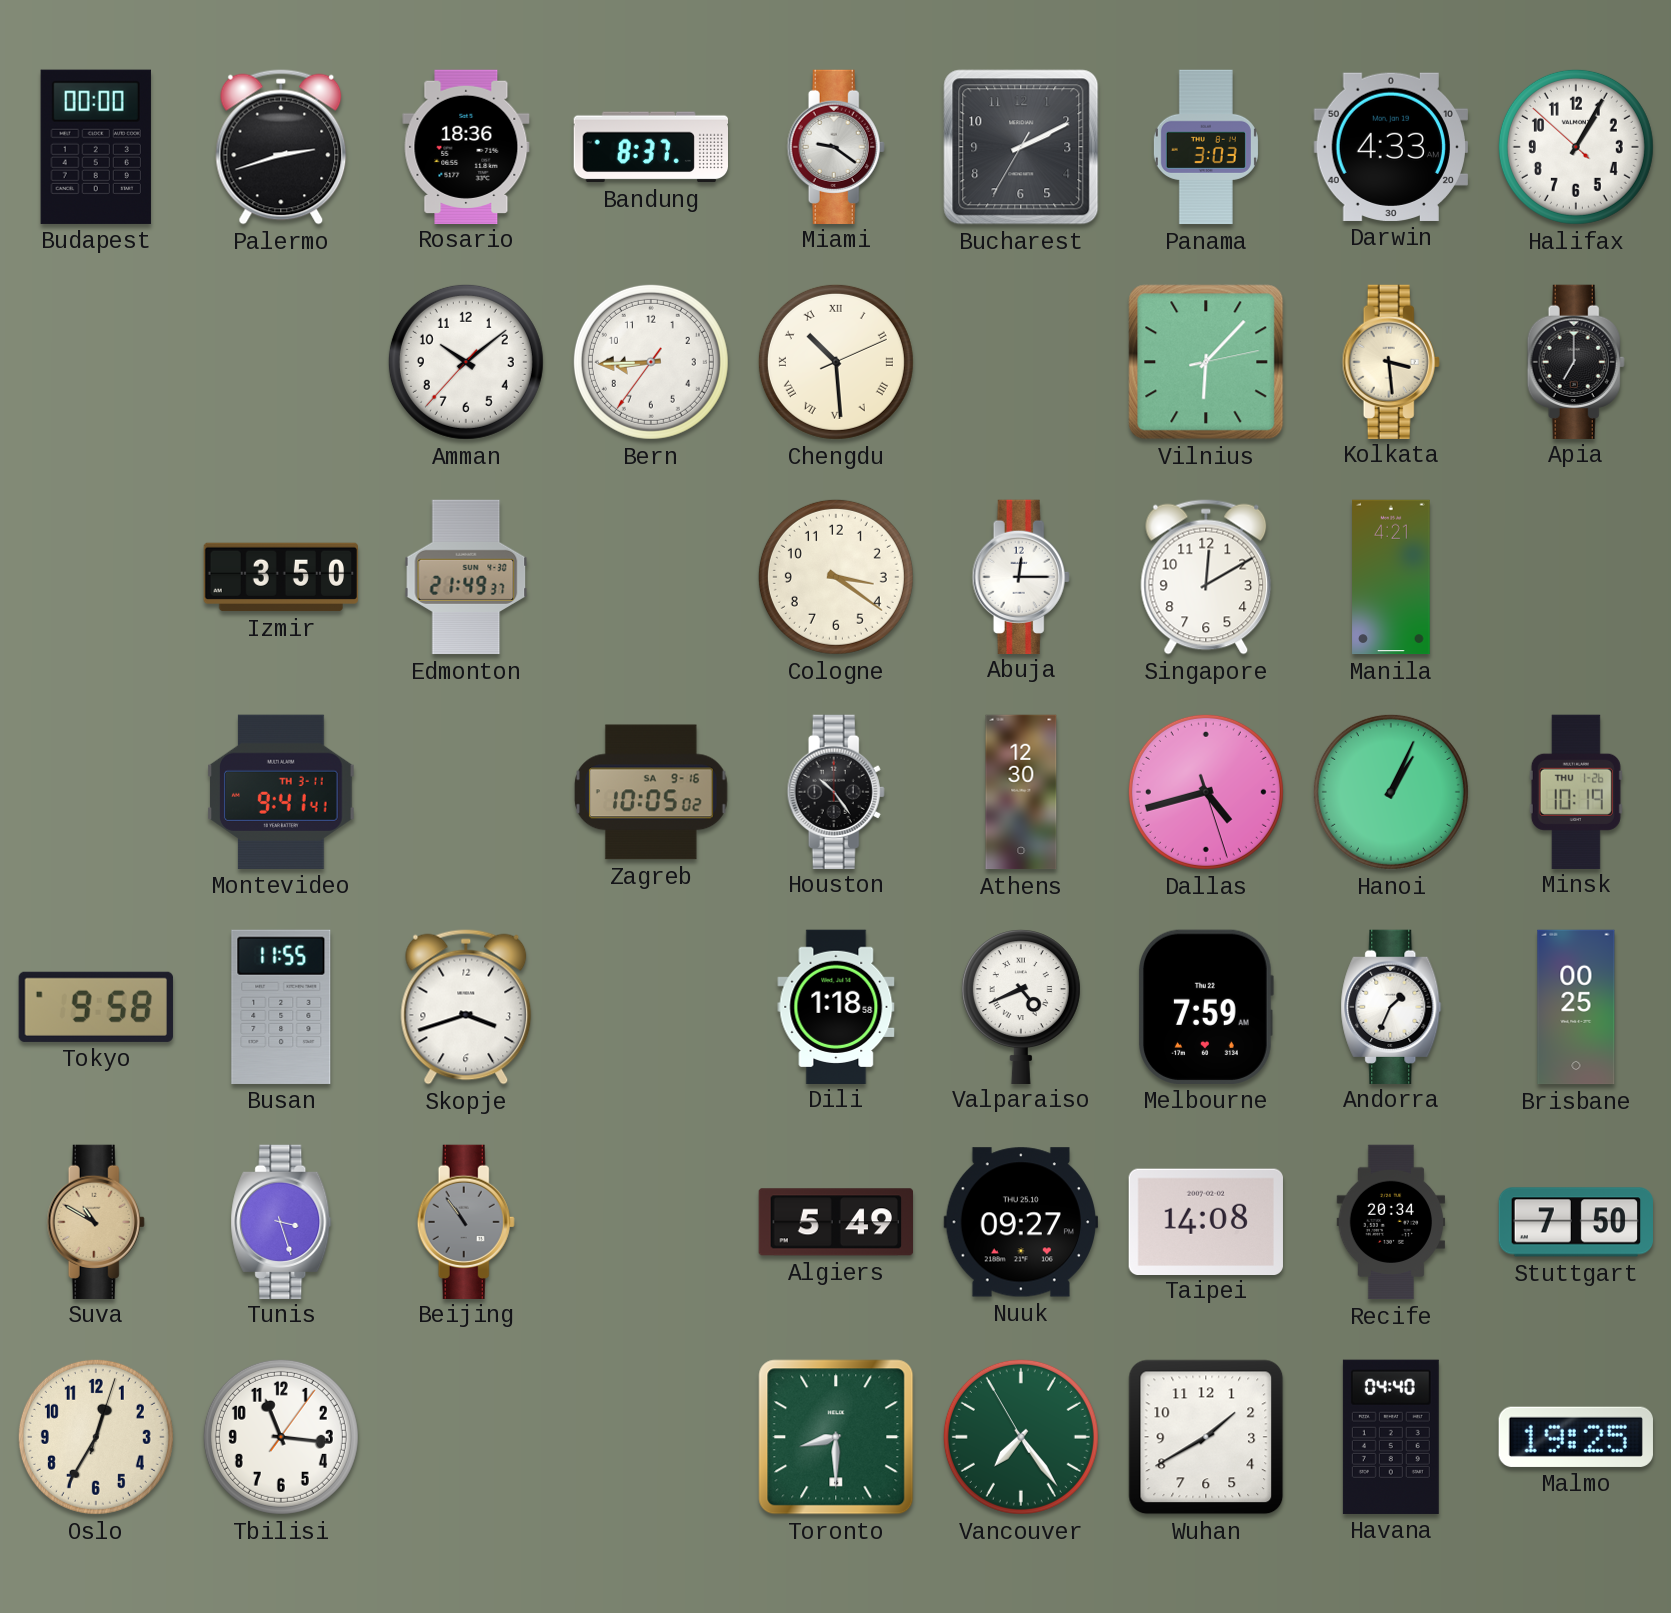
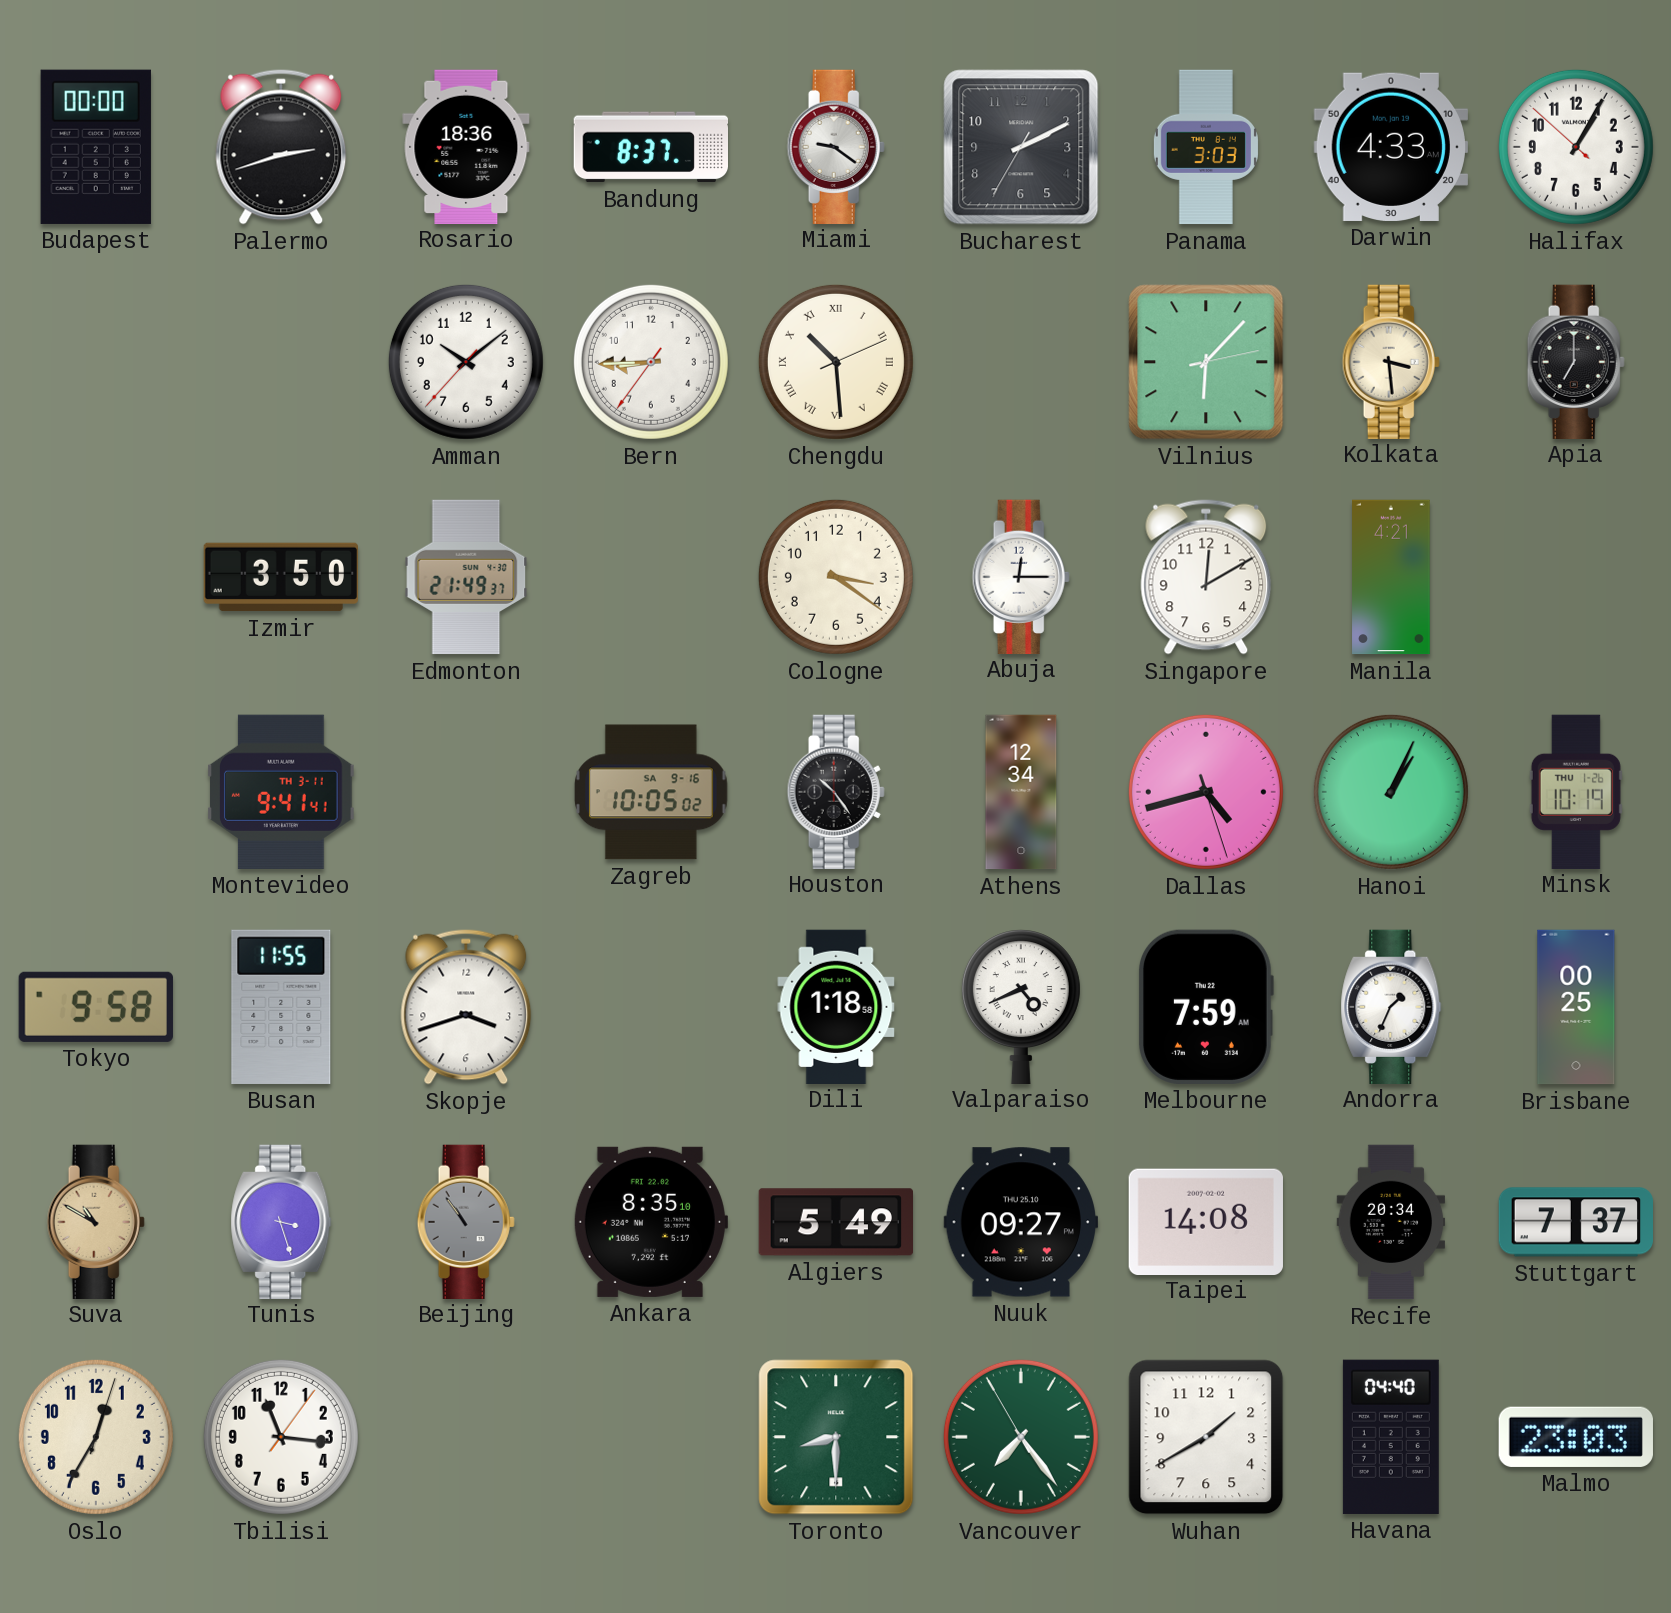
Athens: 12:30 -> 12:34 (1021, 792)
Ankara: none -> 8:35 (650, 1222)
Stuttgart: 7:50 -> 7:37 (1576, 1222)
Malmo: 19:25 -> 23:03 (1576, 1437)
